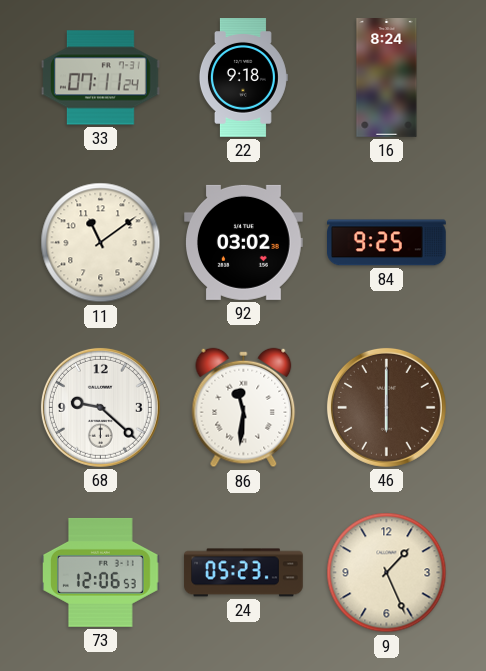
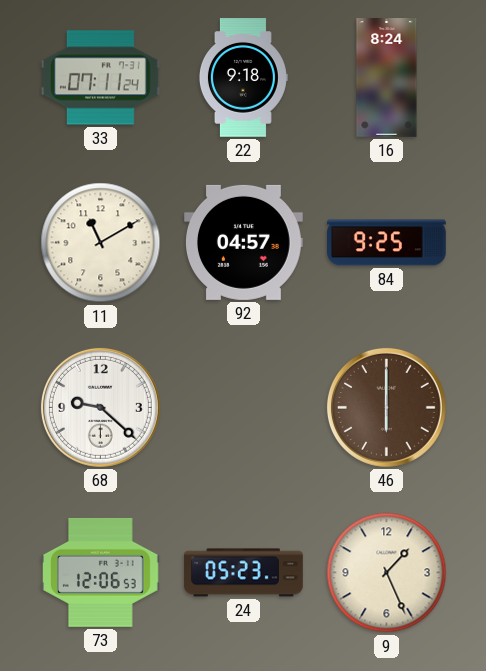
11: 11:09 -> 11:10 (101, 243)
92: 03:02 -> 04:57 (244, 242)
86: 11:31 -> none (244, 408)
